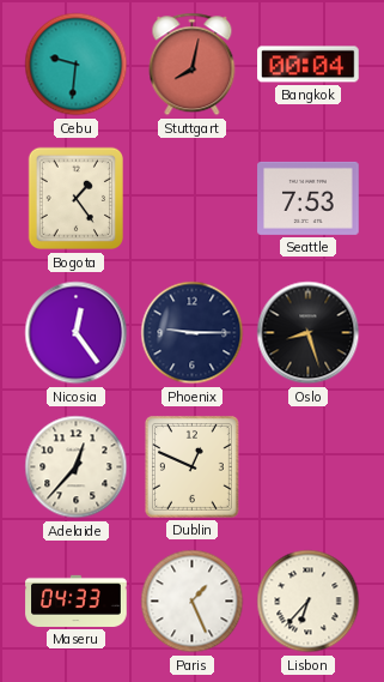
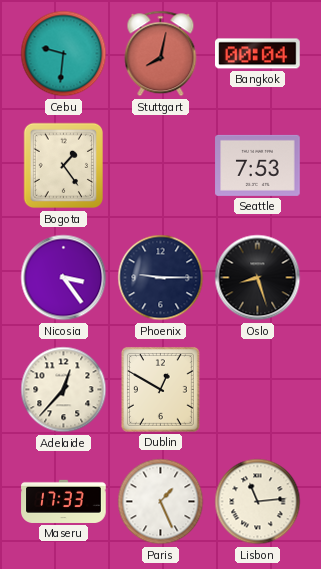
Nicosia: 12:24 -> 3:24 (64, 278)
Dublin: 12:49 -> 12:50 (160, 390)
Maseru: 04:33 -> 17:33 (64, 501)
Lisbon: 6:37 -> 11:14 (258, 502)
